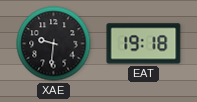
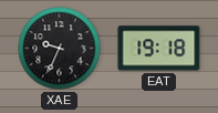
XAE: 9:31 -> 9:34 (60, 49)
